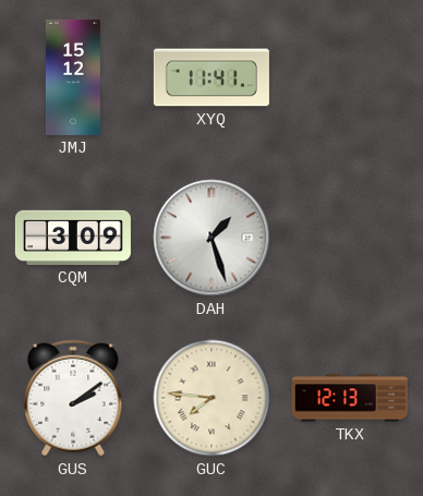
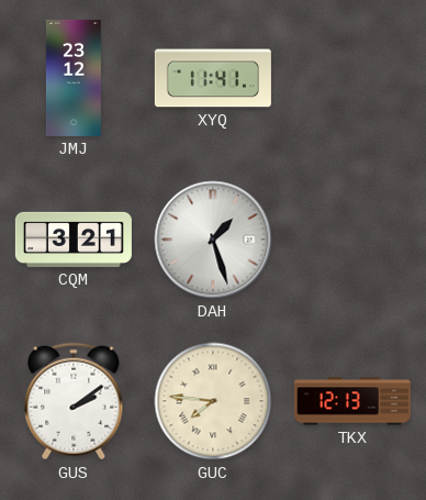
JMJ: 15:12 -> 23:12 (74, 78)
CQM: 3:09 -> 3:21 (74, 240)
